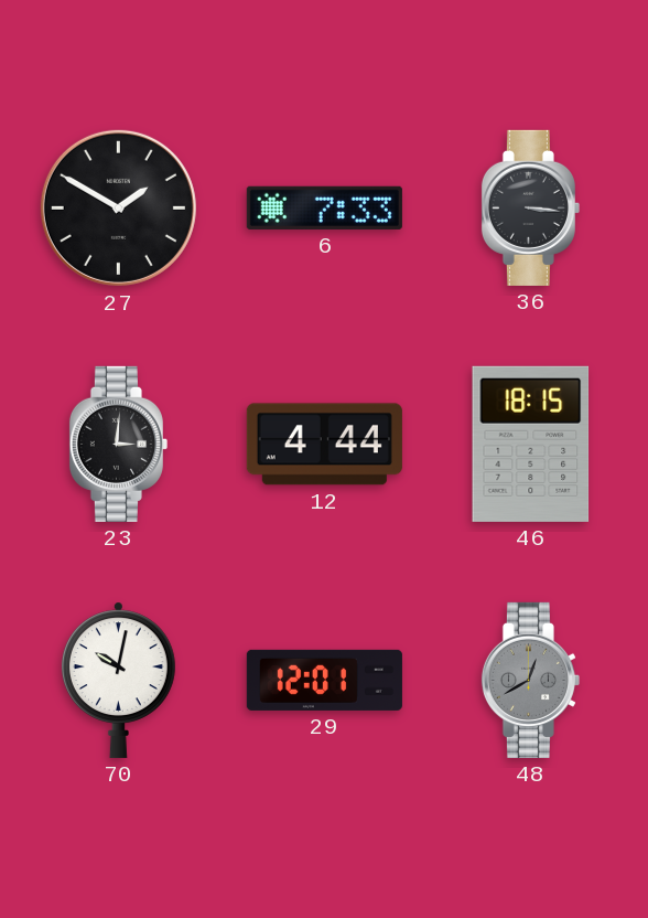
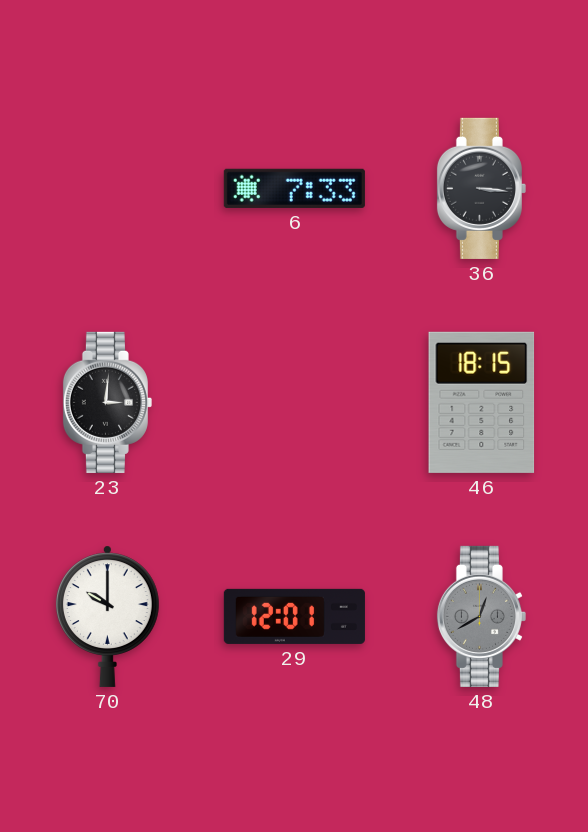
27: 1:50 -> none (118, 207)
12: 4:44 -> none (324, 445)
70: 10:02 -> 10:00 (107, 616)
